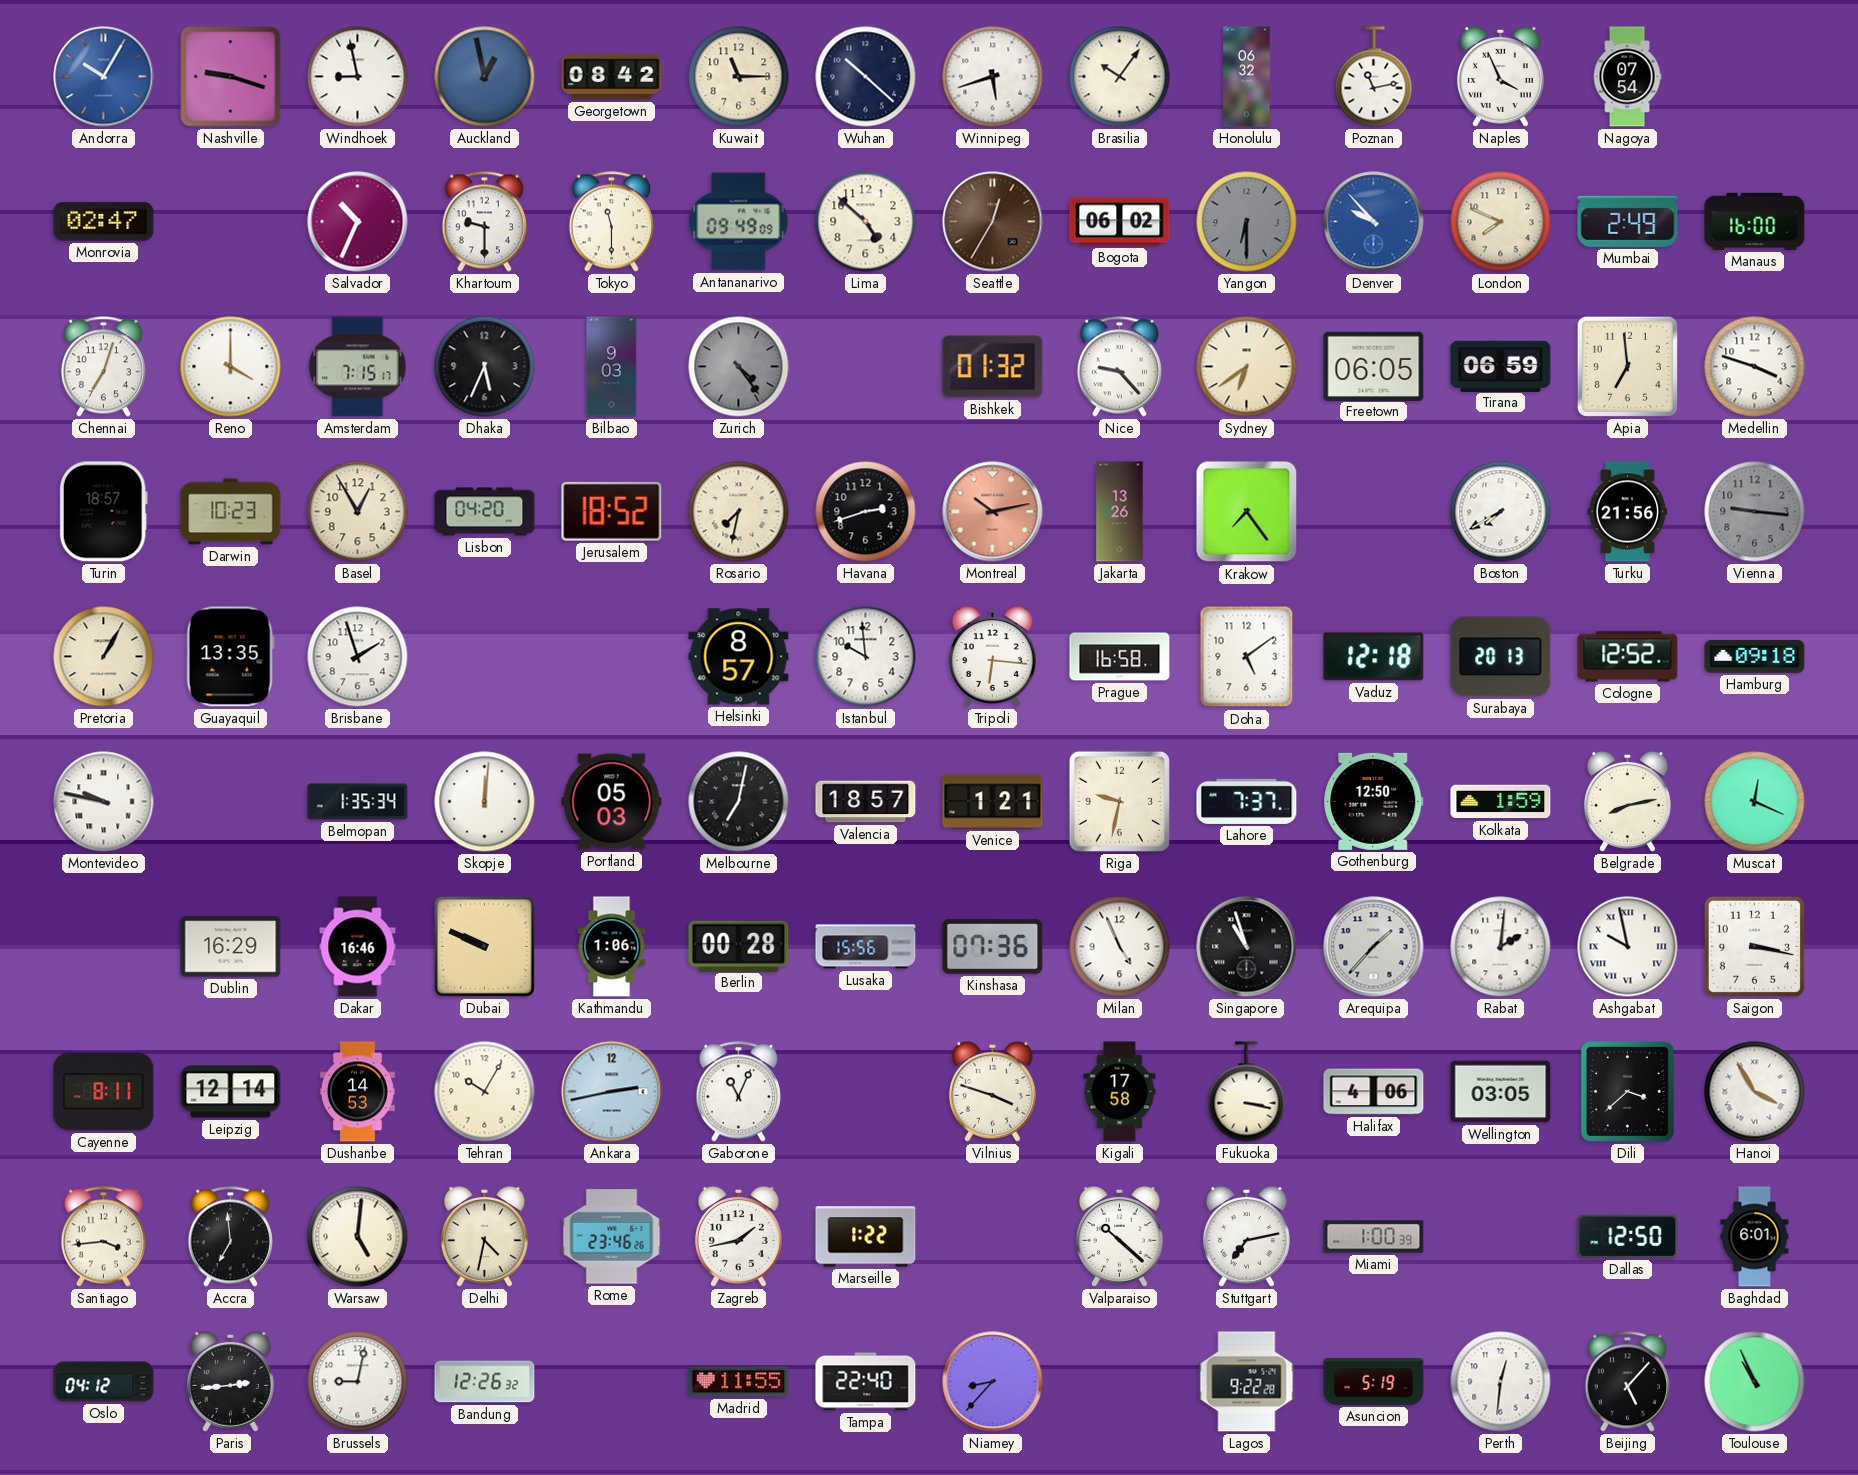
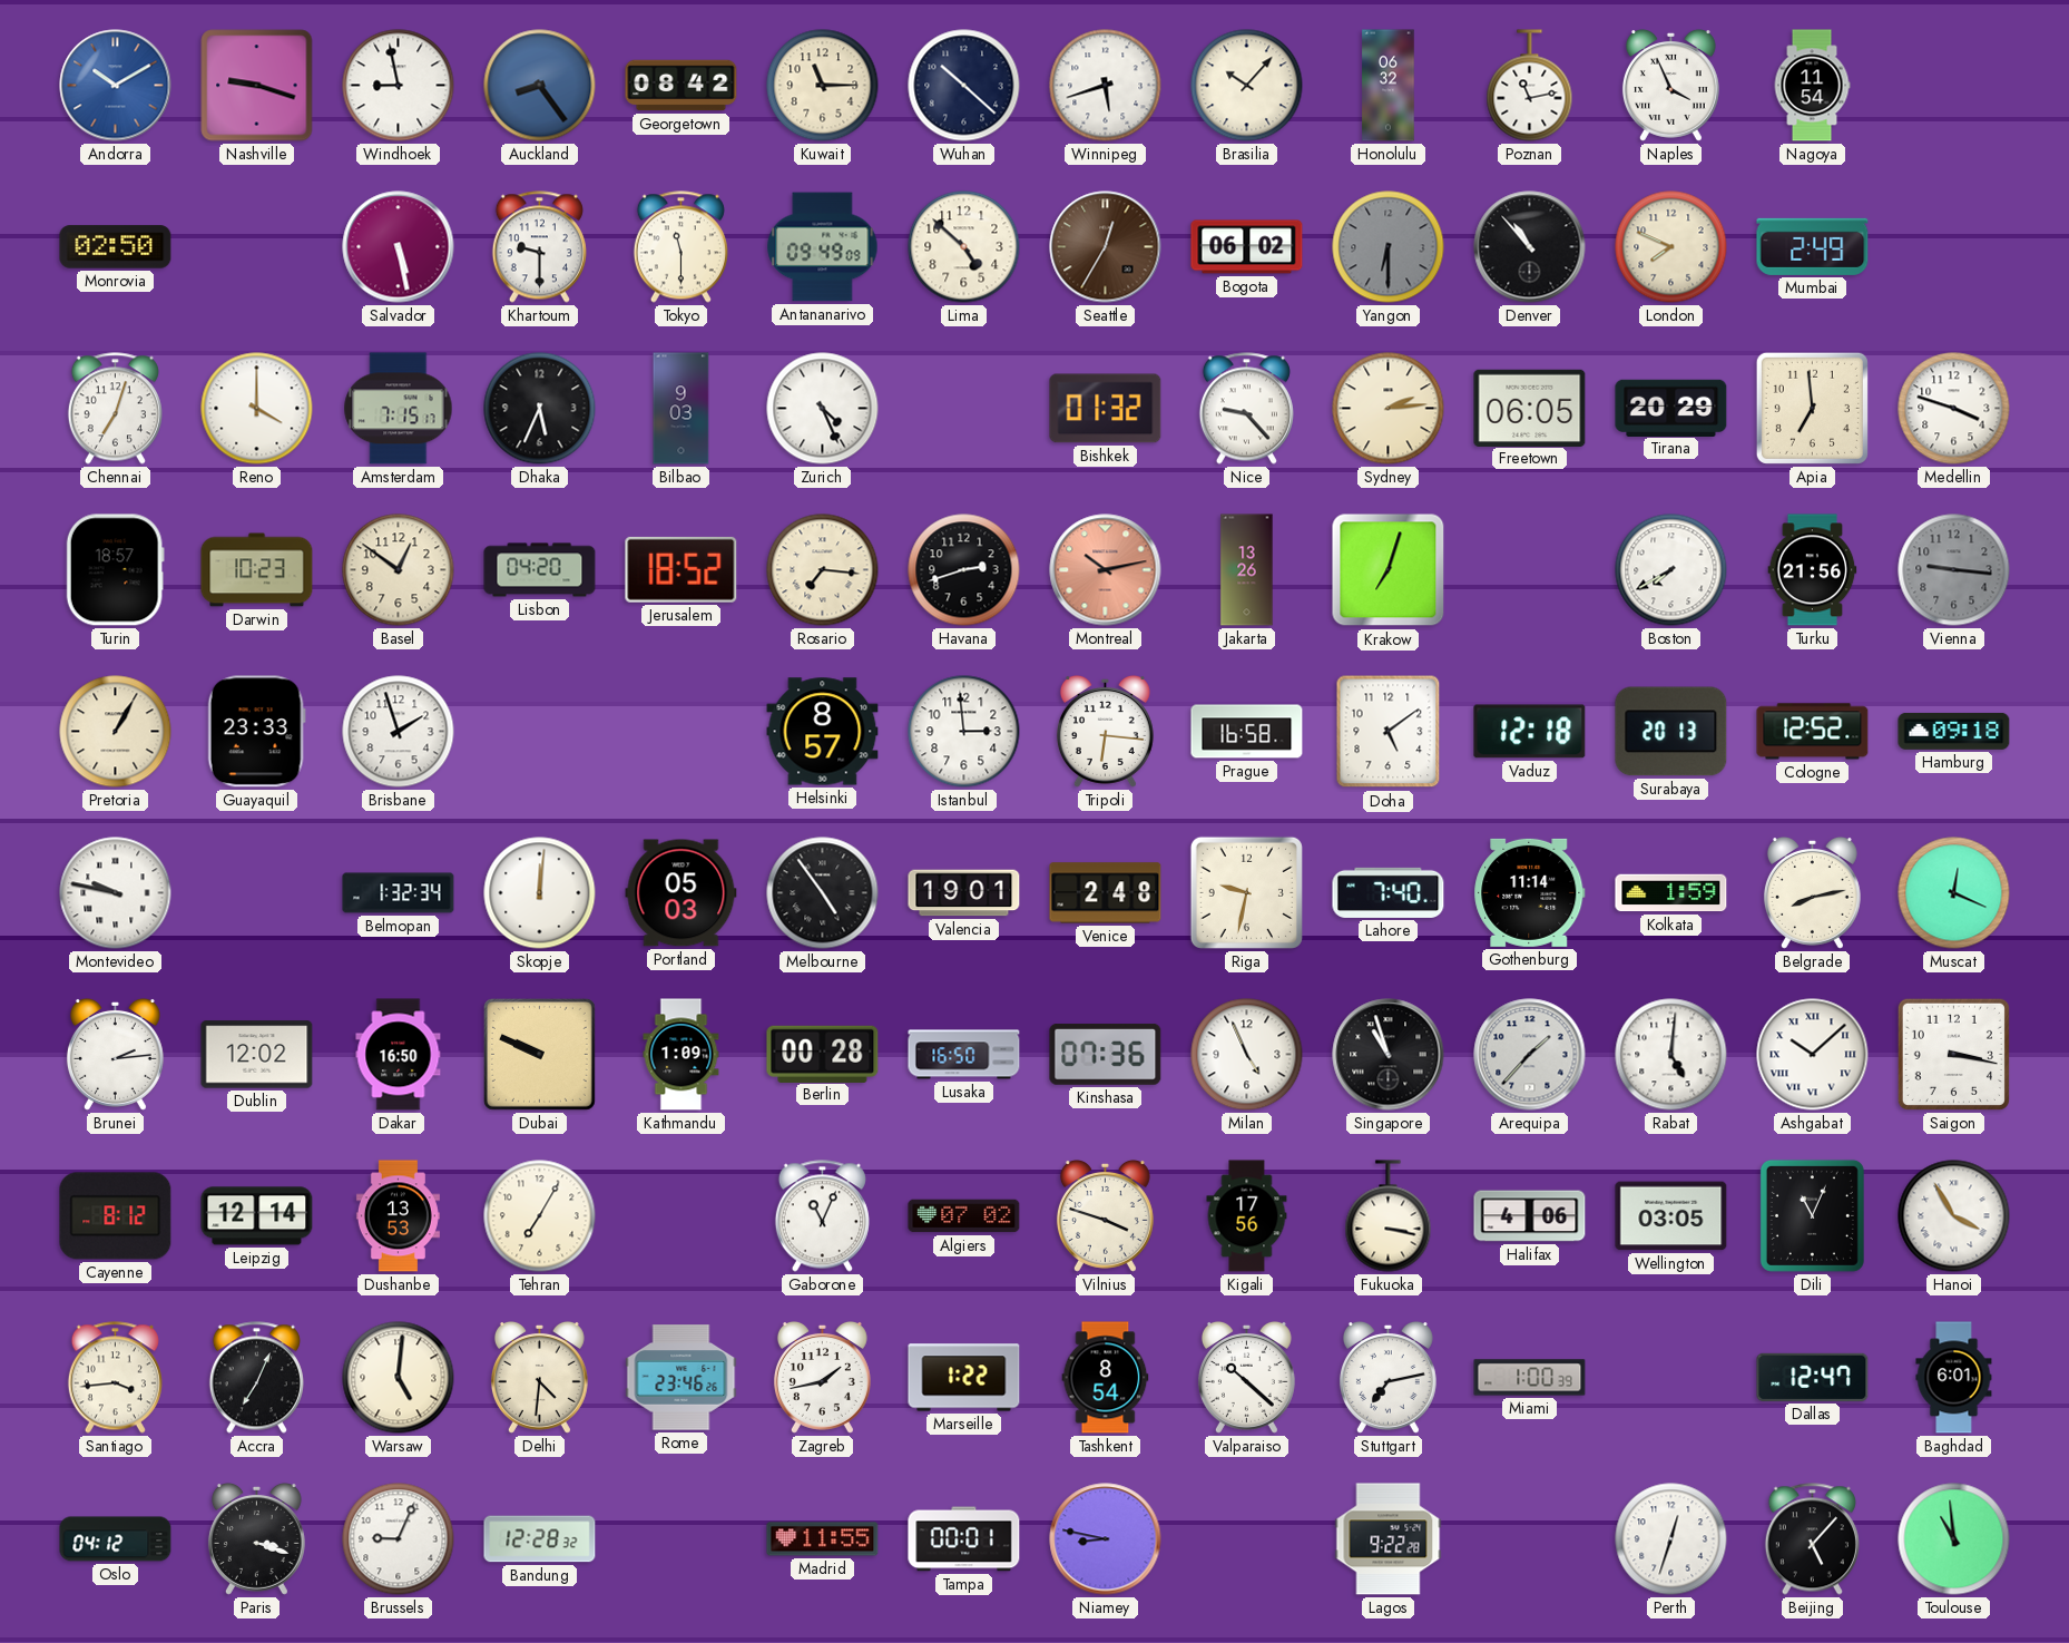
Andorra: 10:05 -> 10:10 (116, 86)
Auckland: 12:58 -> 8:24 (540, 86)
Brasilia: 10:06 -> 10:07 (1247, 86)
Nagoya: 07:54 -> 11:54 (1812, 86)
Monrovia: 02:47 -> 02:50 (116, 247)
Salvador: 10:34 -> 5:28 (399, 247)
Denver: 9:53 -> 10:53 (1530, 247)
Denver dial: blue -> black (1530, 247)
Manaus: 16:00 -> none (1755, 221)
Zurich: 4:24 -> 4:26 (823, 409)
Zurich dial: grey -> white (823, 409)
Sydney: 6:39 -> 2:14 (1389, 409)
Tirana: 06:59 -> 20:29 (1671, 408)
Basel: 12:55 -> 12:51 (399, 570)
Rosario: 7:32 -> 7:16 (823, 570)
Krakow: 7:24 -> 7:03 (1389, 570)
Guayaquil: 13:35 -> 23:33 (256, 732)
Istanbul: 9:59 -> 2:59 (964, 732)
Belmopan: 1:35 -> 1:32 (399, 893)
Melbourne: 7:02 -> 4:54 (823, 893)
Valencia: 18:57 -> 19:01 (964, 893)
Venice: 1:21 -> 2:48 (1106, 893)
Lahore: 7:37 -> 7:40 (1389, 892)
Gothenburg: 12:50 -> 11:14 (1530, 892)
Brunei: none -> 2:14 (115, 1055)
Dublin: 16:29 -> 12:02 (257, 1055)
Dakar: 16:46 -> 16:50 (399, 1055)
Kathmandu: 1:06 -> 1:09 (682, 1055)
Lusaka: 15:56 -> 16:50 (964, 1055)
Rabat: 2:01 -> 5:01 (1671, 1055)
Ashgabat: 9:58 -> 10:08 (1813, 1055)
Cayenne: 8:11 -> 8:12 (116, 1216)
Dushanbe: 14:53 -> 13:53 (398, 1216)
Tehran: 10:05 -> 7:05 (540, 1216)
Ankara: 2:43 -> none (612, 1092)
Algiers: none -> 07:02 (964, 1216)
Kigali: 17:58 -> 17:56 (1247, 1216)
Dili: 3:38 -> 11:04 (1812, 1215)
Accra: 6:59 -> 7:04 (256, 1378)
Delhi: 4:32 -> 4:31 (539, 1378)
Tashkent: none -> 8:54 (1106, 1378)
Dallas: 12:50 -> 12:47 (1813, 1377)
Paris: 2:44 -> 3:18 (256, 1539)
Brussels: 9:02 -> 9:04 (399, 1539)
Bandung: 12:26 -> 12:28 (540, 1539)
Tampa: 22:40 -> 00:01 (964, 1539)
Niamey: 8:37 -> 8:47 (1106, 1539)
Asuncion: 5:19 -> none (1374, 1382)
Perth: 12:31 -> 12:33 (1671, 1539)
Toulouse: 10:56 -> 10:59 (1954, 1539)
